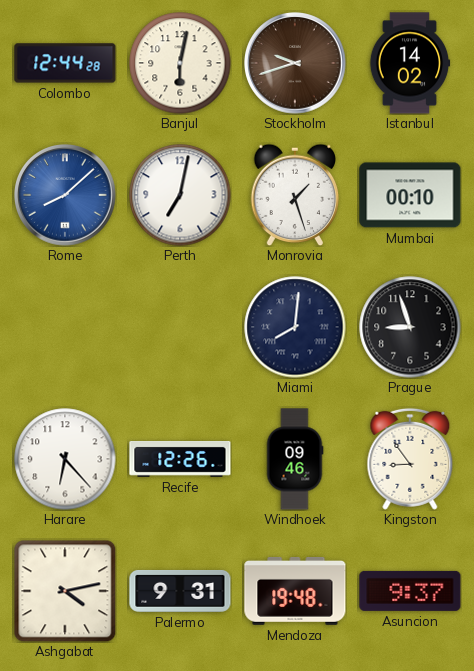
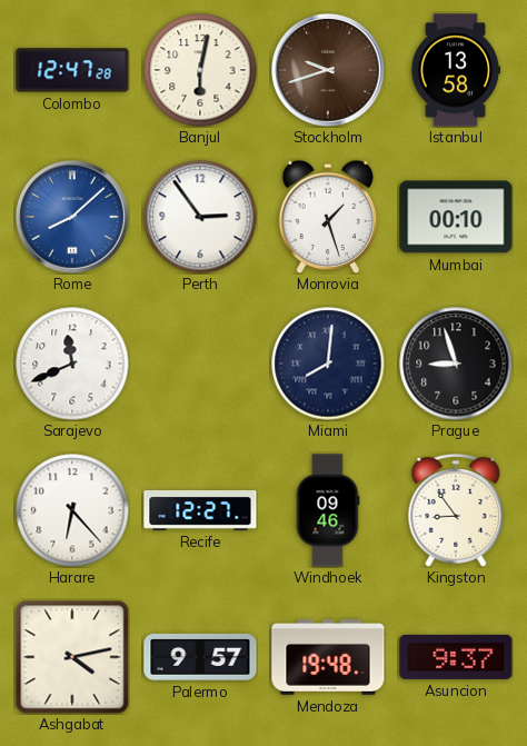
Colombo: 12:44 -> 12:47 (72, 70)
Istanbul: 14:02 -> 13:58 (456, 70)
Perth: 7:02 -> 2:54 (200, 217)
Sarajevo: none -> 11:41 (72, 364)
Recife: 12:26 -> 12:27 (200, 510)
Palermo: 9:31 -> 9:57 (200, 657)
